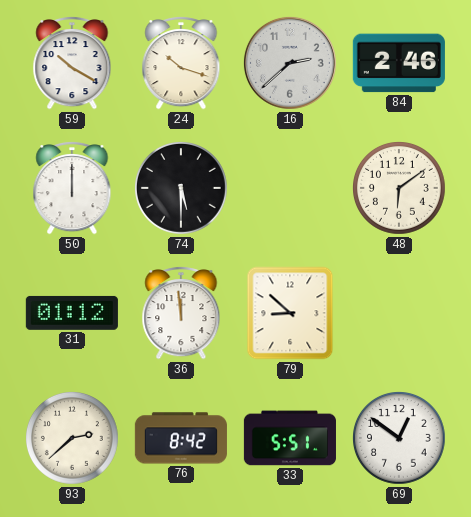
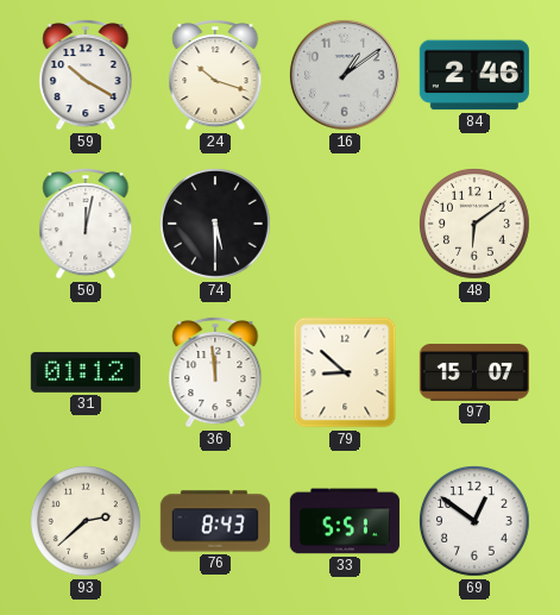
16: 2:38 -> 1:09 (345, 75)
50: 12:00 -> 12:02 (86, 224)
97: none -> 15:07 (474, 374)
76: 8:42 -> 8:43 (215, 521)
